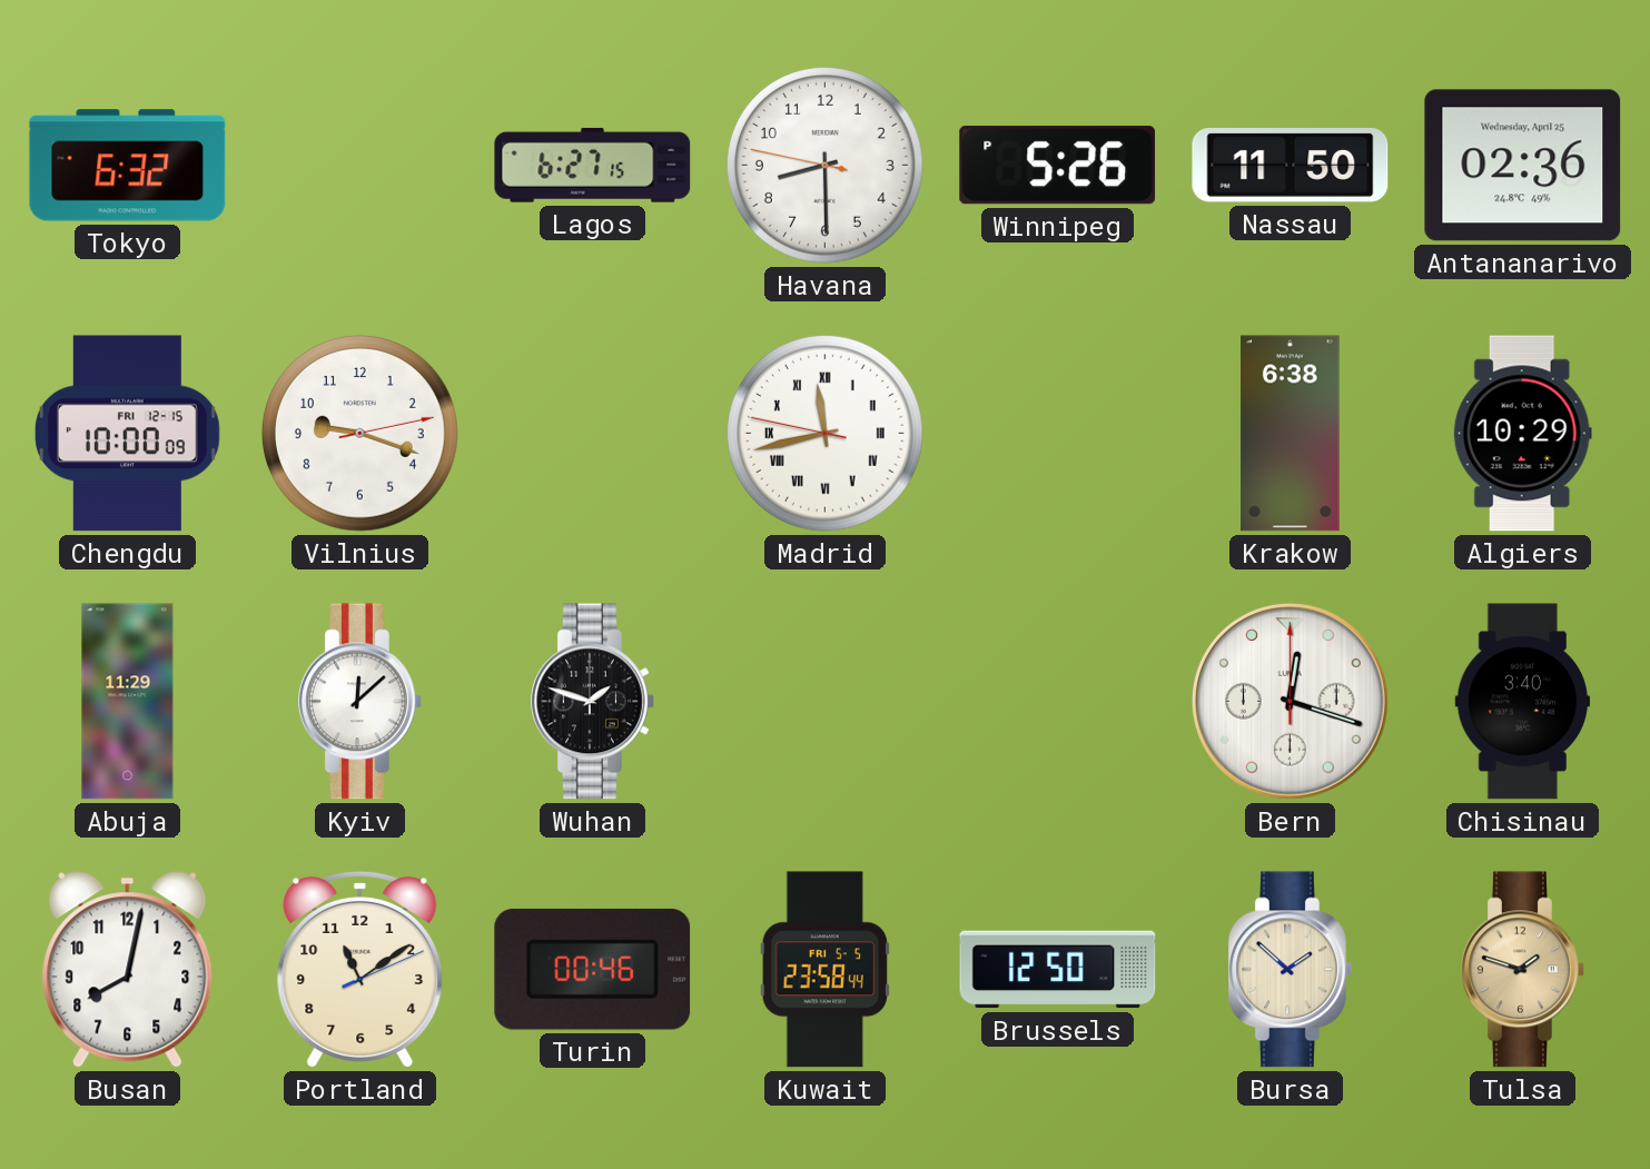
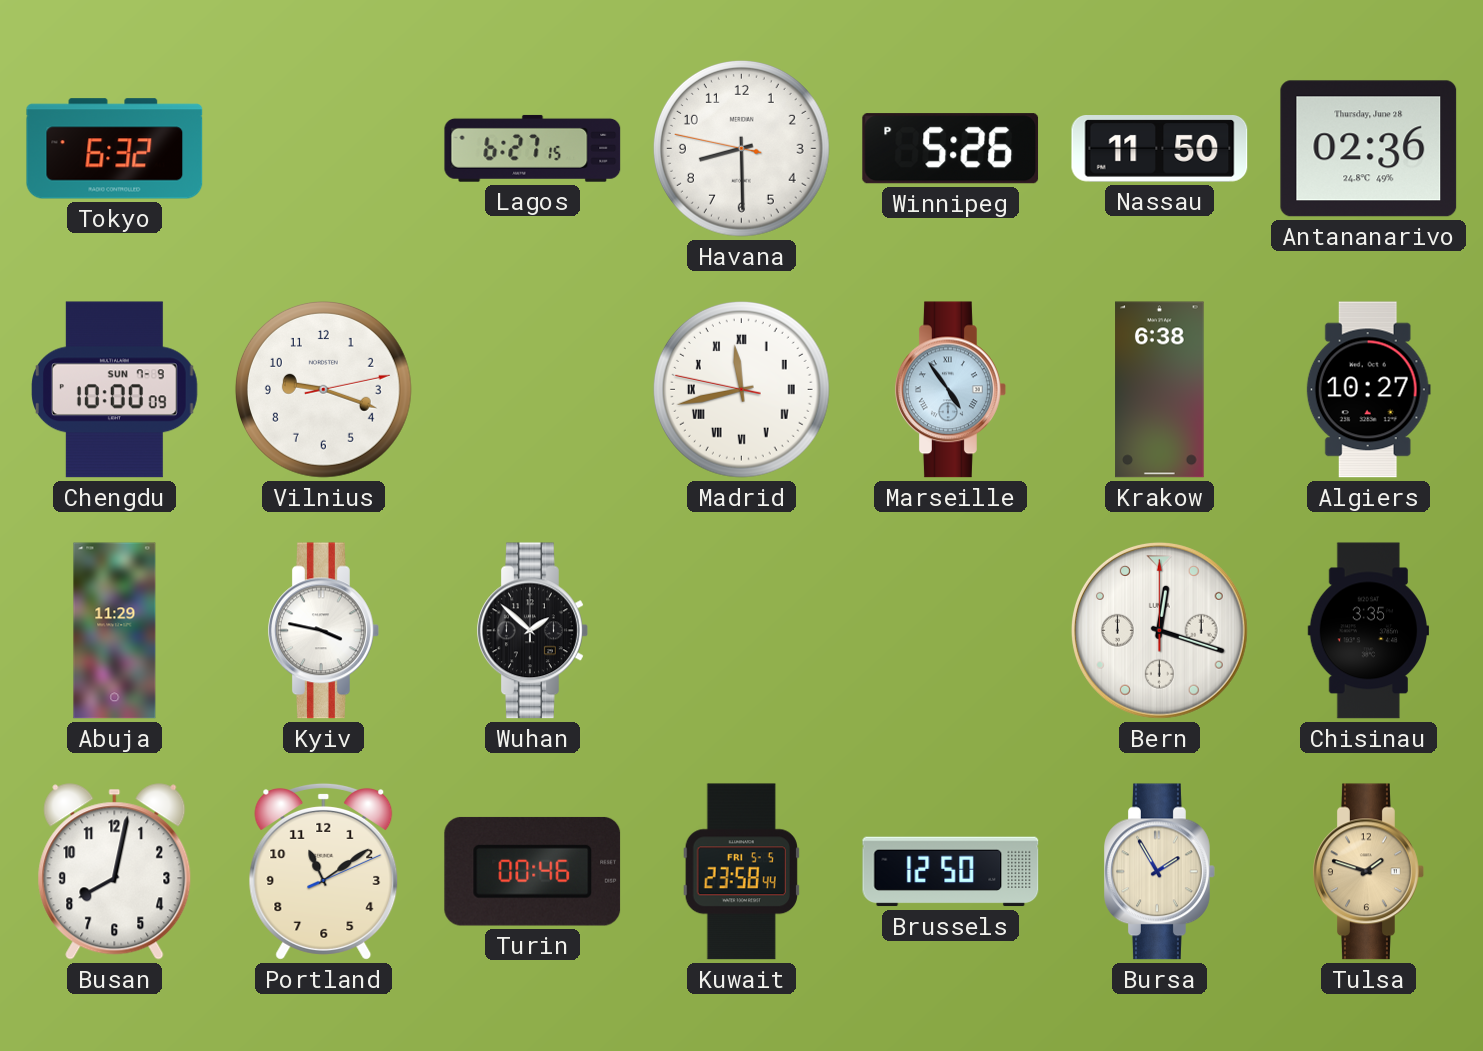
Antananarivo date: Wednesday, April 25 -> Thursday, June 28 (1369, 149)
Chengdu date: FRI 12-15 -> SUN 7-9 (115, 390)
Marseille: none -> 4:54 (951, 390)
Algiers: 10:29 -> 10:27 (1368, 390)
Kyiv: 12:08 -> 3:47 (324, 631)
Wuhan: 1:48 -> 1:52 (533, 631)
Chisinau: 3:40 -> 3:35 (1369, 631)
Bursa: 1:52 -> 1:55 (1160, 872)
